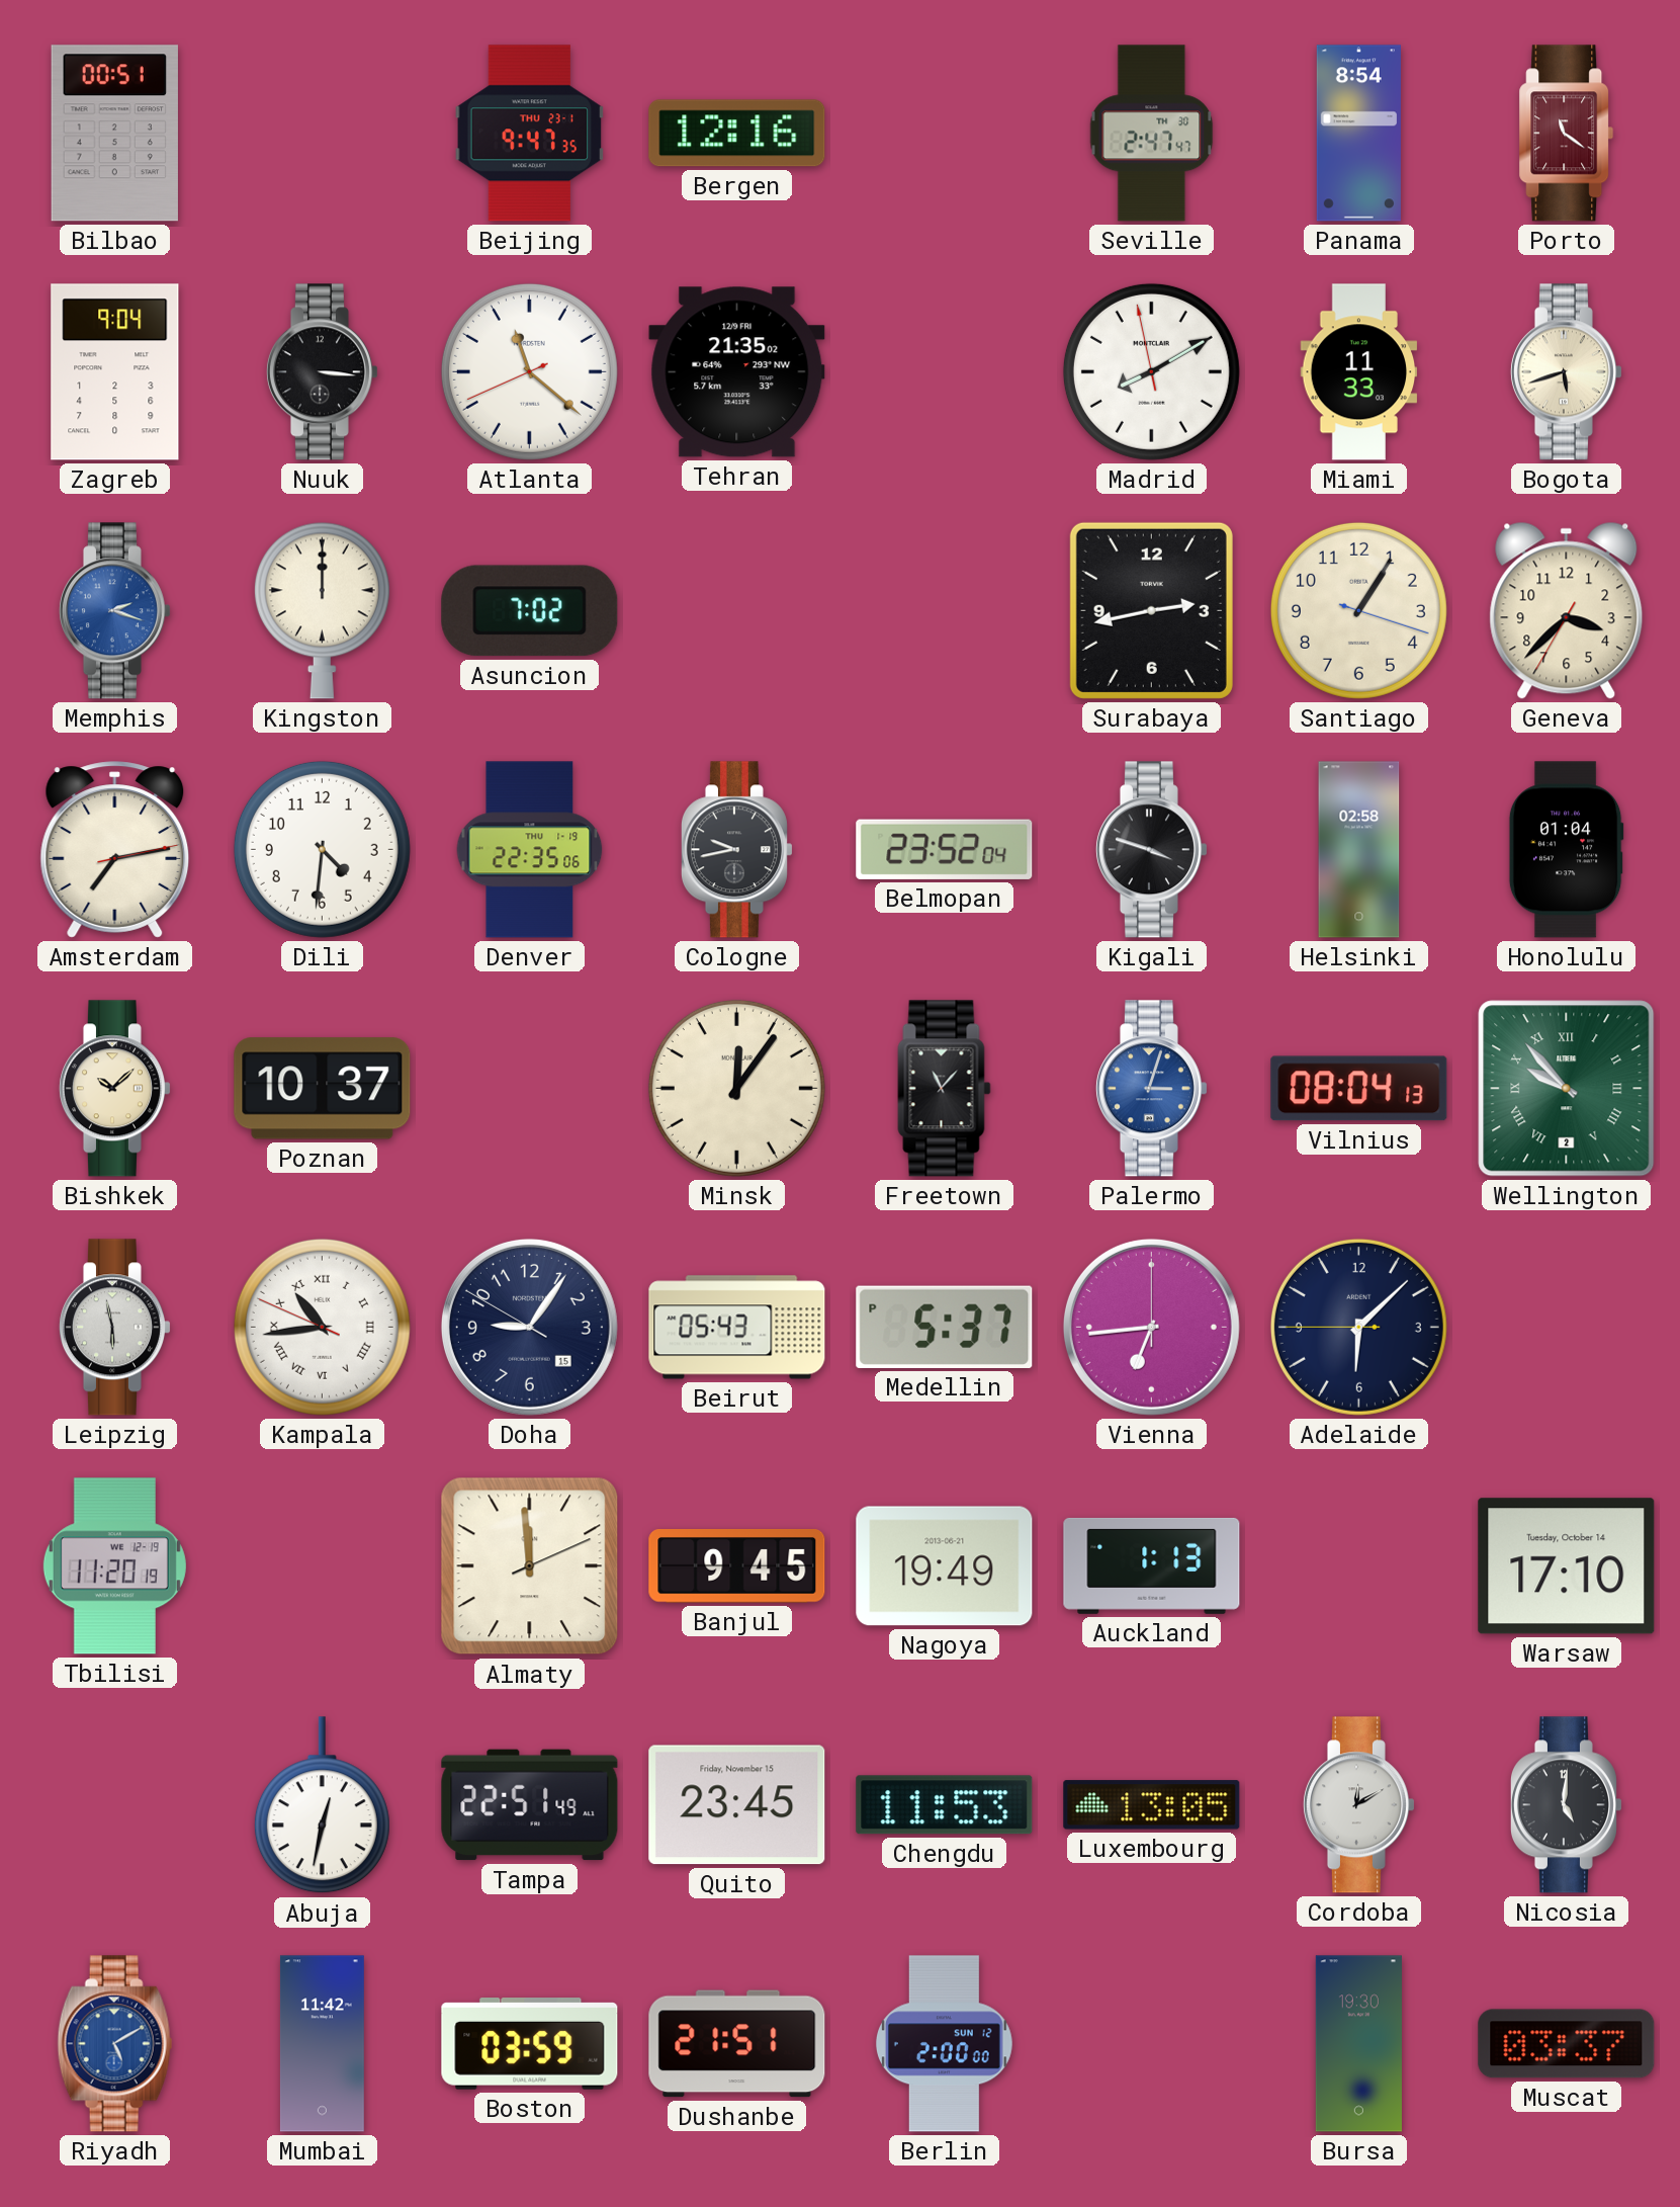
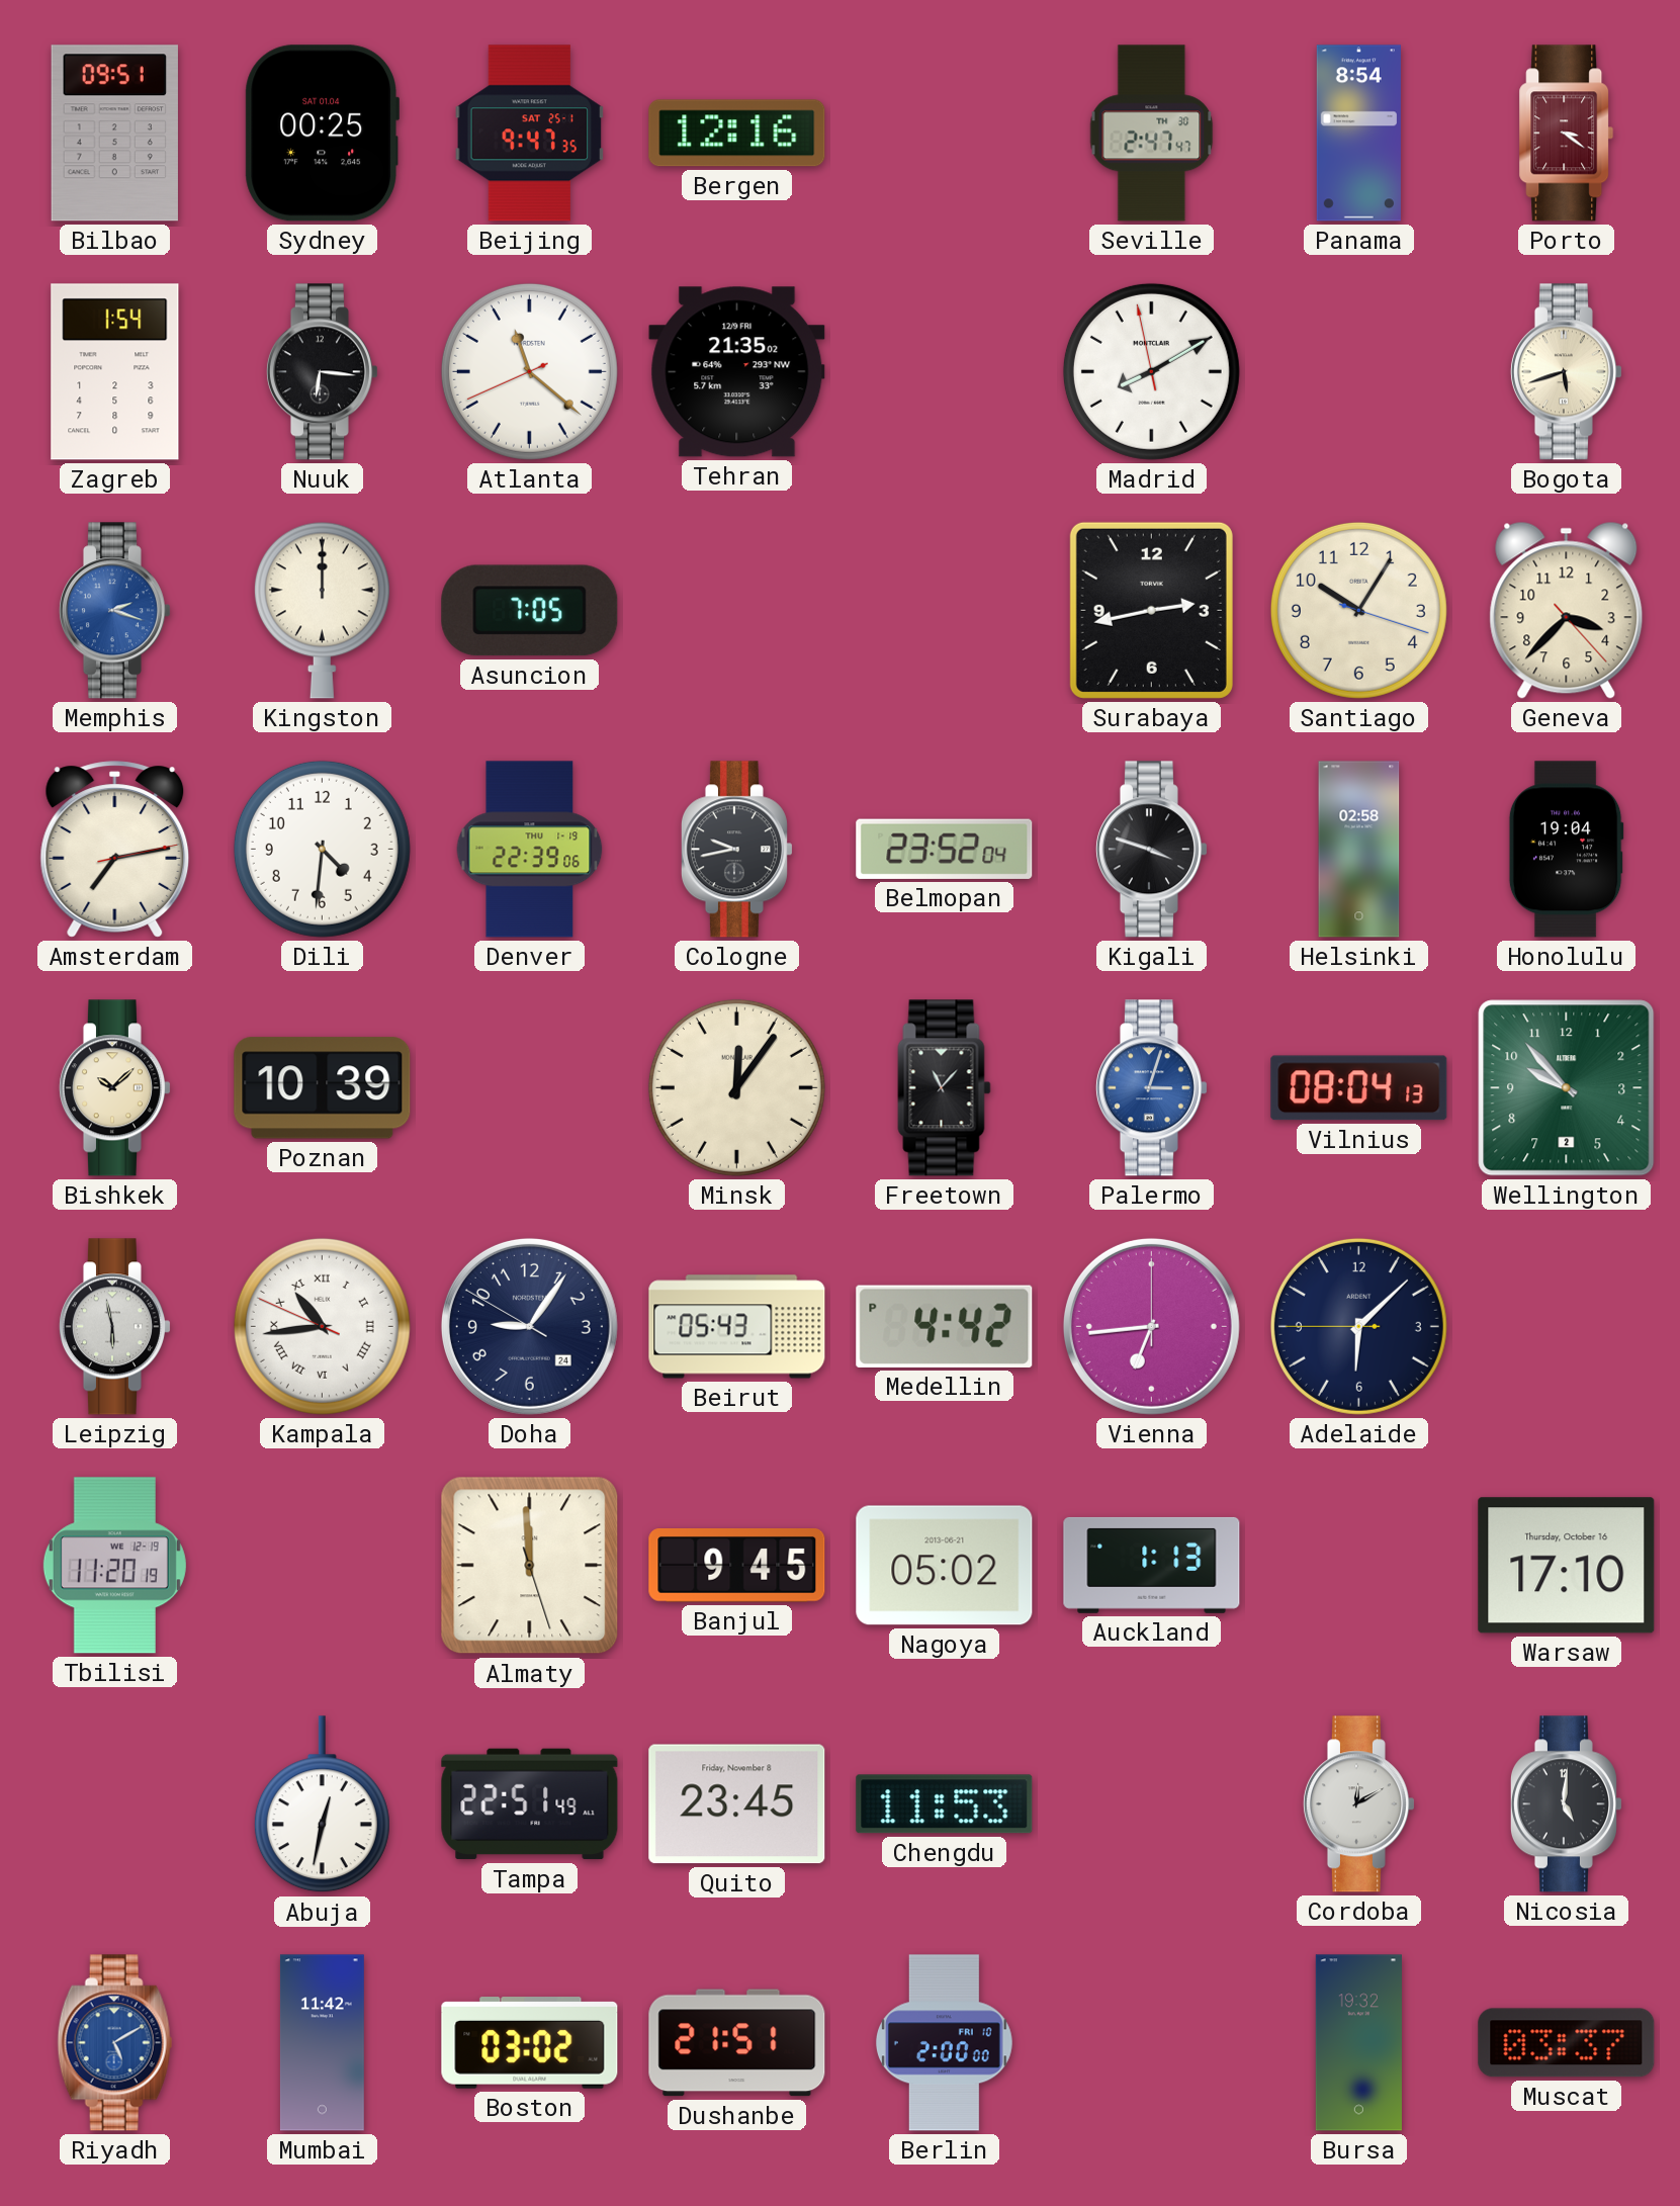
Bilbao: 00:51 -> 09:51 (114, 134)
Sydney: none -> 00:25 (322, 134)
Beijing date: THU 23-1 -> SAT 25-1 (530, 134)
Porto: 11:21 -> 3:21 (1567, 134)
Zagreb: 9:04 -> 1:54 (115, 372)
Nuuk: 3:16 -> 6:16 (322, 372)
Miami: 11:33 -> none (1359, 372)
Asuncion: 7:02 -> 7:05 (530, 611)
Santiago: 1:05 -> 10:05 (1358, 610)
Geneva: 3:37:35 -> 3:37:23 (1567, 610)
Denver: 22:35 -> 22:39 (530, 850)
Honolulu: 01:04 -> 19:04 (1566, 850)
Poznan: 10:37 -> 10:39 (323, 1088)
Wellington numerals: Roman -> Arabic (1567, 1088)
Doha date: 15 -> 24 (529, 1326)
Medellin: 5:37 -> 4:42 (945, 1326)
Almaty: 11:59:11 -> 11:59:27 (530, 1566)
Nagoya: 19:49 -> 05:02 (945, 1566)
Warsaw date: Tuesday, October 14 -> Thursday, October 16 (1567, 1566)
Quito date: Friday, November 15 -> Friday, November 8 (737, 1804)
Luxembourg: 13:05 -> none (1152, 1805)
Boston: 03:59 -> 03:02 (530, 2043)
Berlin date: SUN 12 -> FRI 10 (944, 2043)
Bursa: 19:30 -> 19:32 (1358, 2043)
